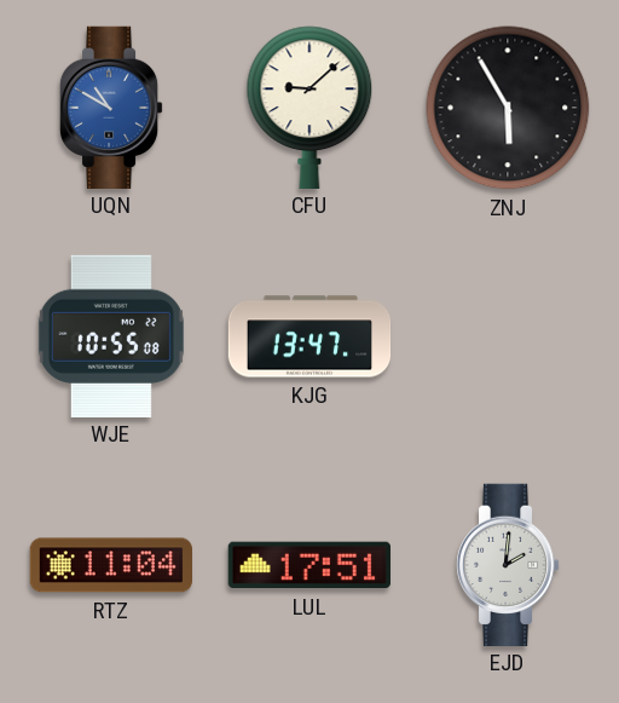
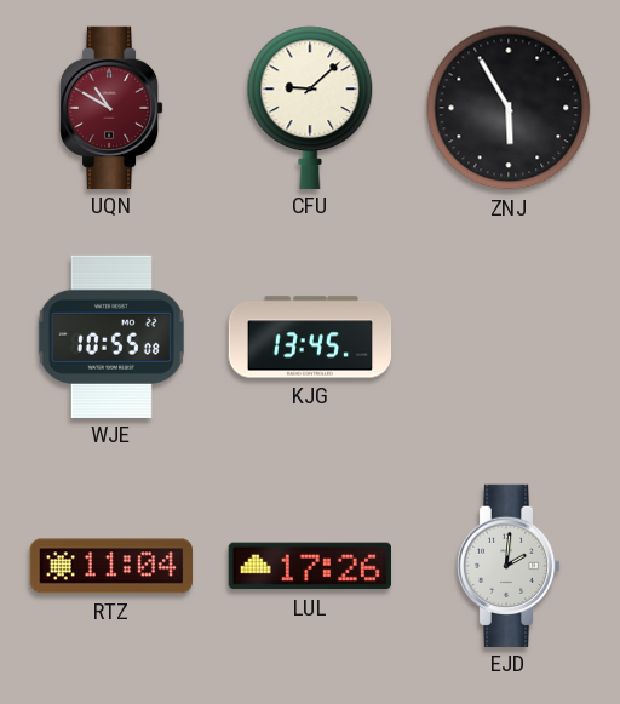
UQN dial: blue -> burgundy (111, 107)
KJG: 13:47 -> 13:45 (310, 337)
LUL: 17:51 -> 17:26 (310, 566)
